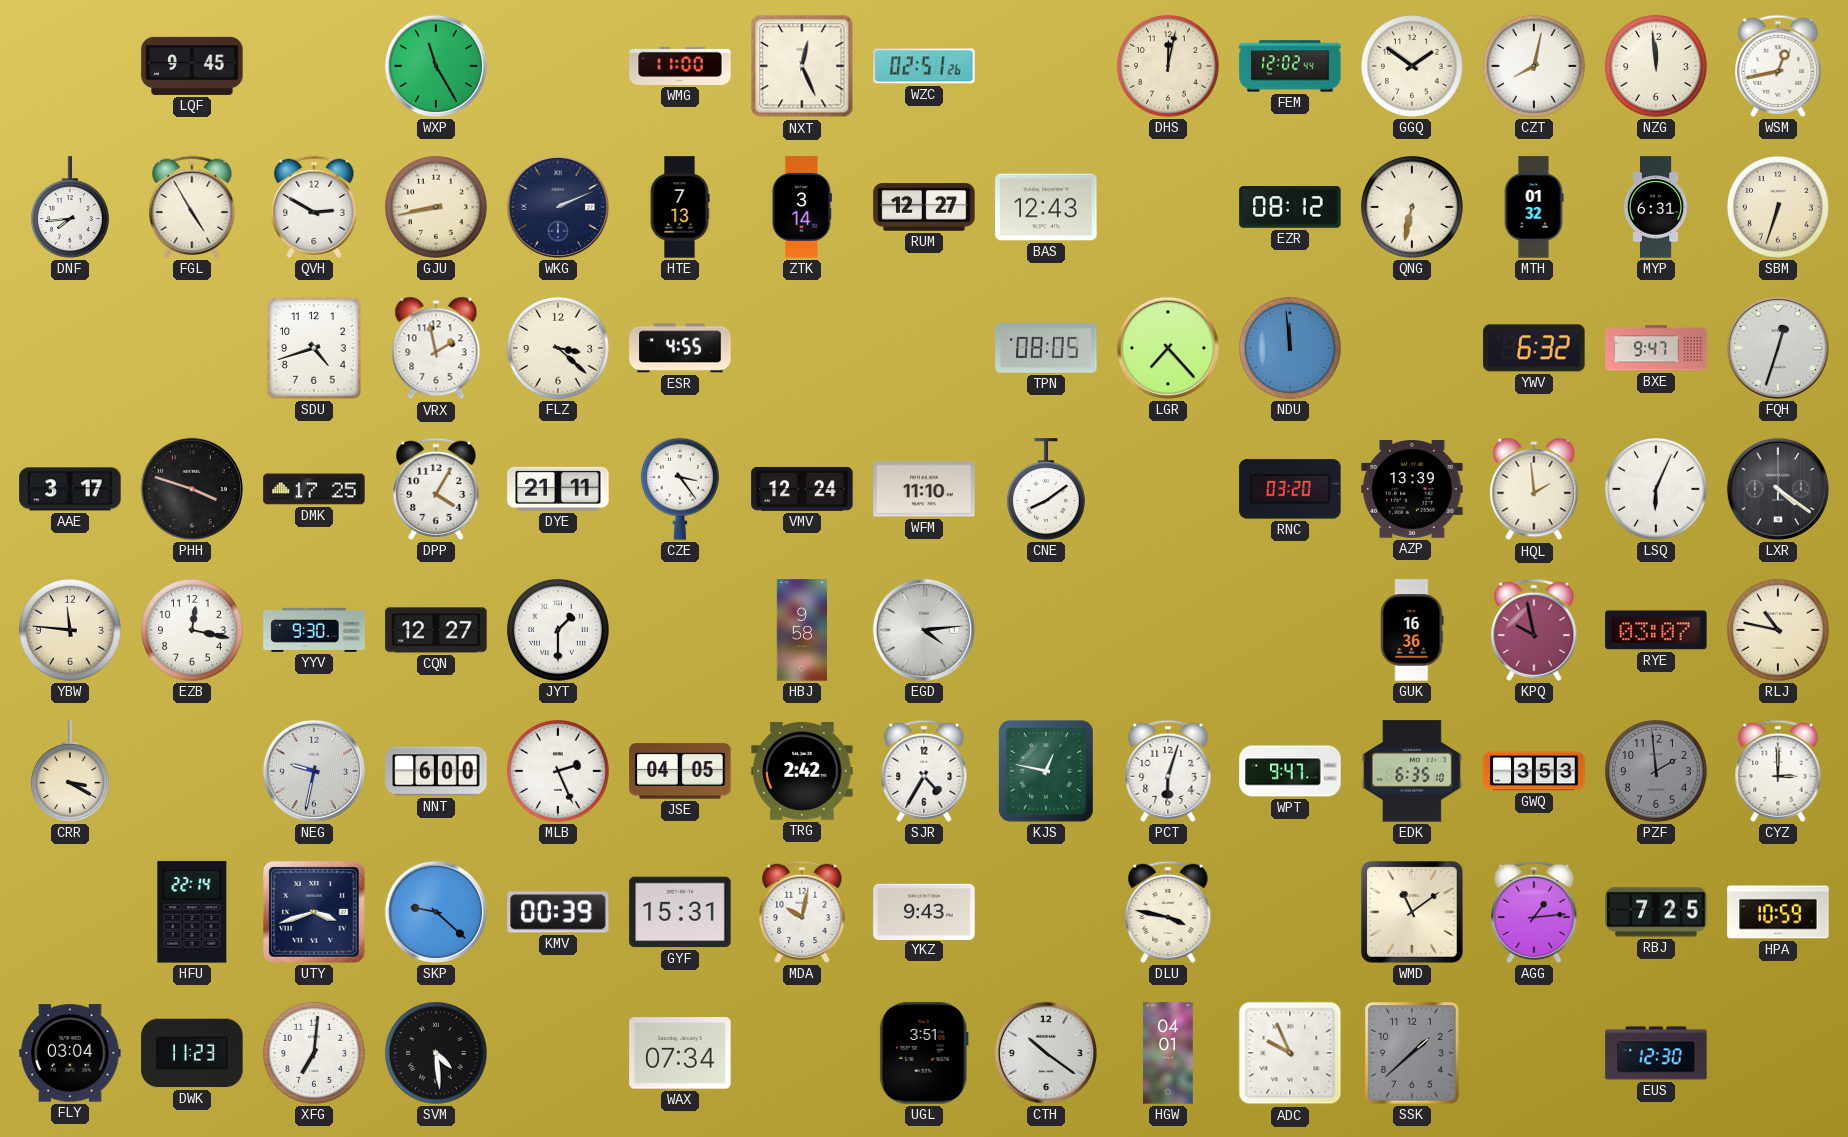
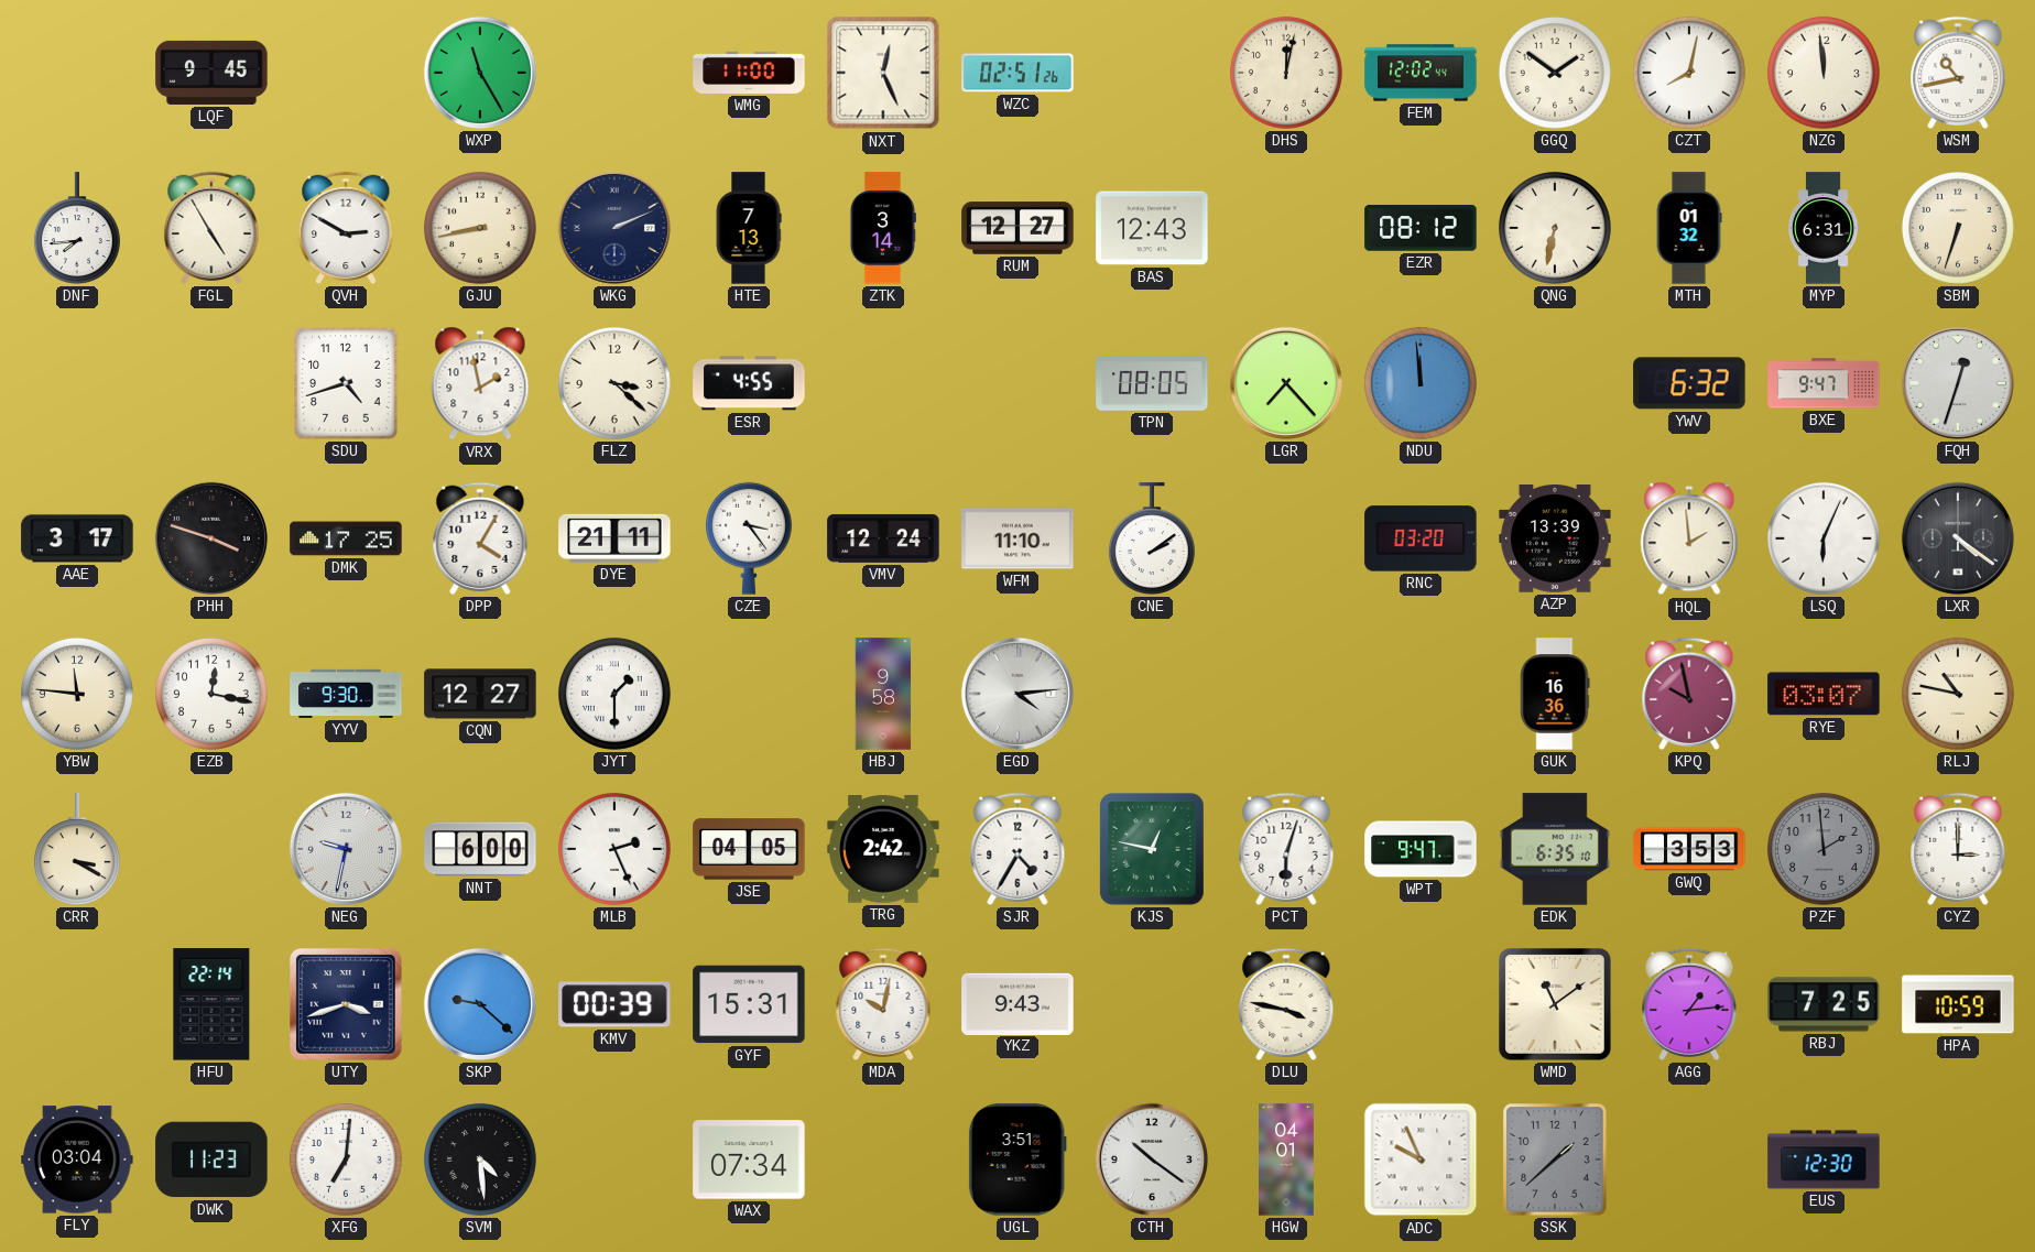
WSM: 12:43 -> 10:43 (1958, 73)
CNE: 8:09 -> 2:09 (1152, 538)
